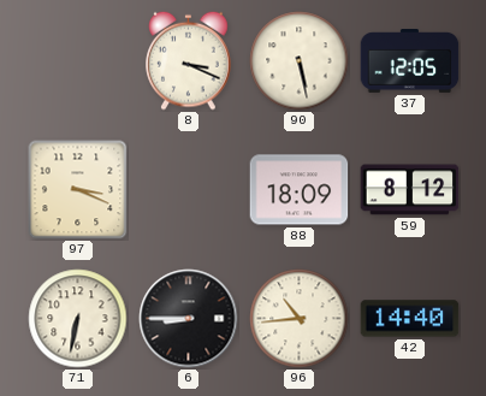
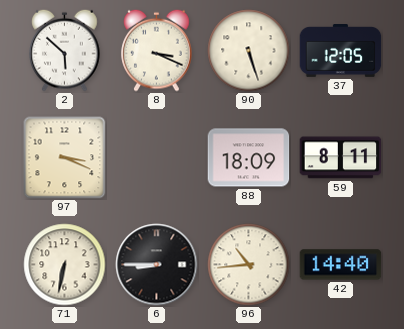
2: none -> 5:52 (65, 50)
90: 5:28 -> 5:27 (249, 51)
59: 8:12 -> 8:11 (341, 158)
